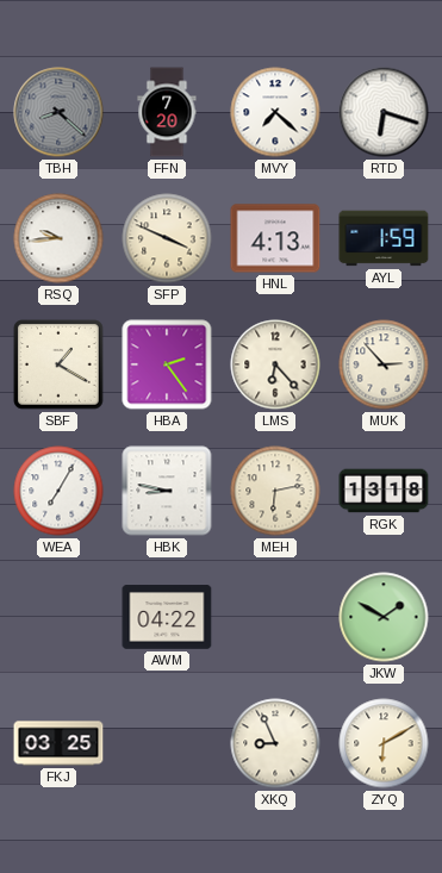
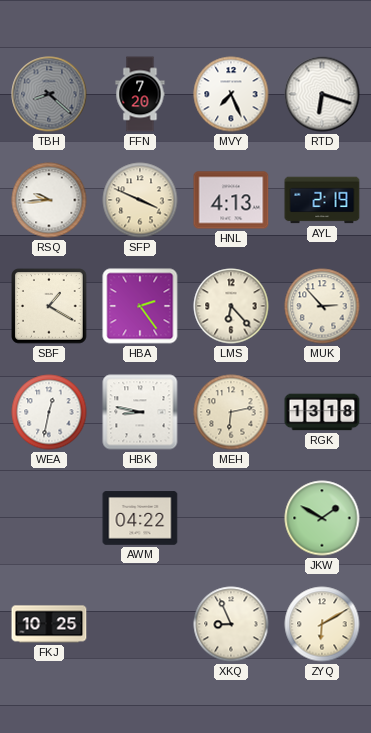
MVY: 7:22 -> 7:26 (231, 94)
AYL: 1:59 -> 2:19 (322, 200)
WEA: 7:05 -> 12:32 (49, 412)
FKJ: 03:25 -> 10:25 (49, 624)
